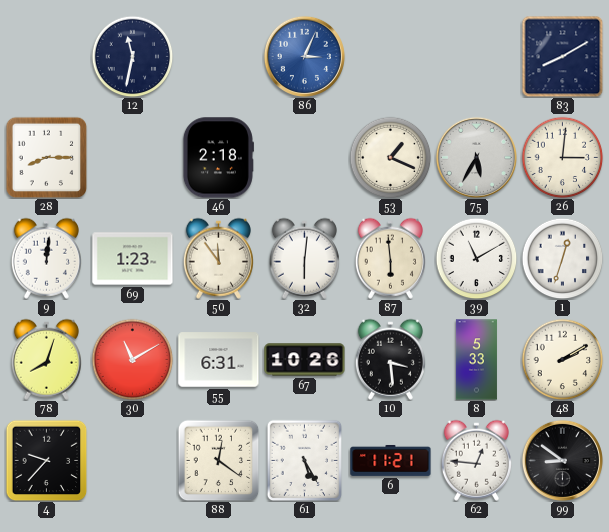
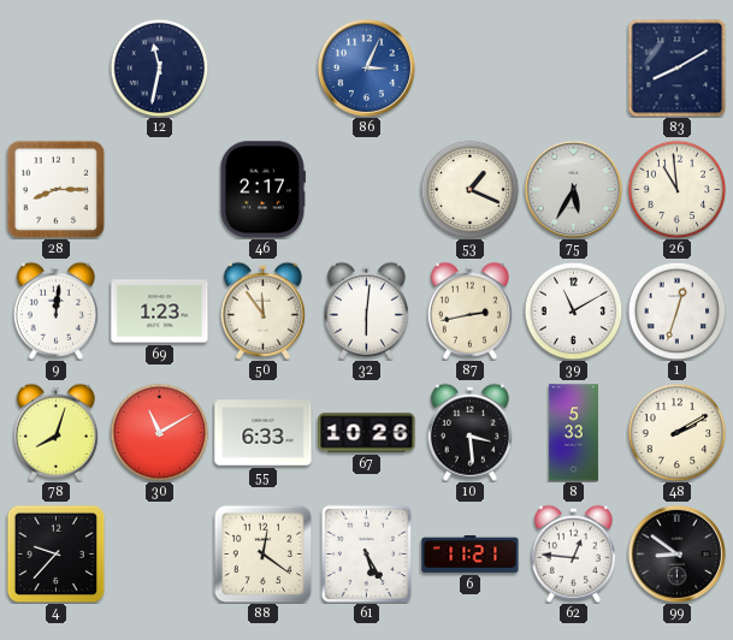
46: 2:18 -> 2:17 (262, 190)
26: 3:01 -> 10:59 (676, 189)
87: 5:59 -> 2:43 (469, 310)
55: 6:31 -> 6:33 (264, 433)
